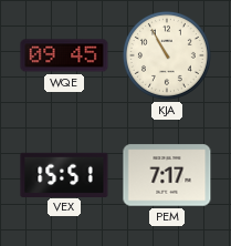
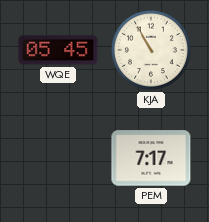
WQE: 09:45 -> 05:45 (58, 50)
VEX: 15:51 -> none (64, 174)
